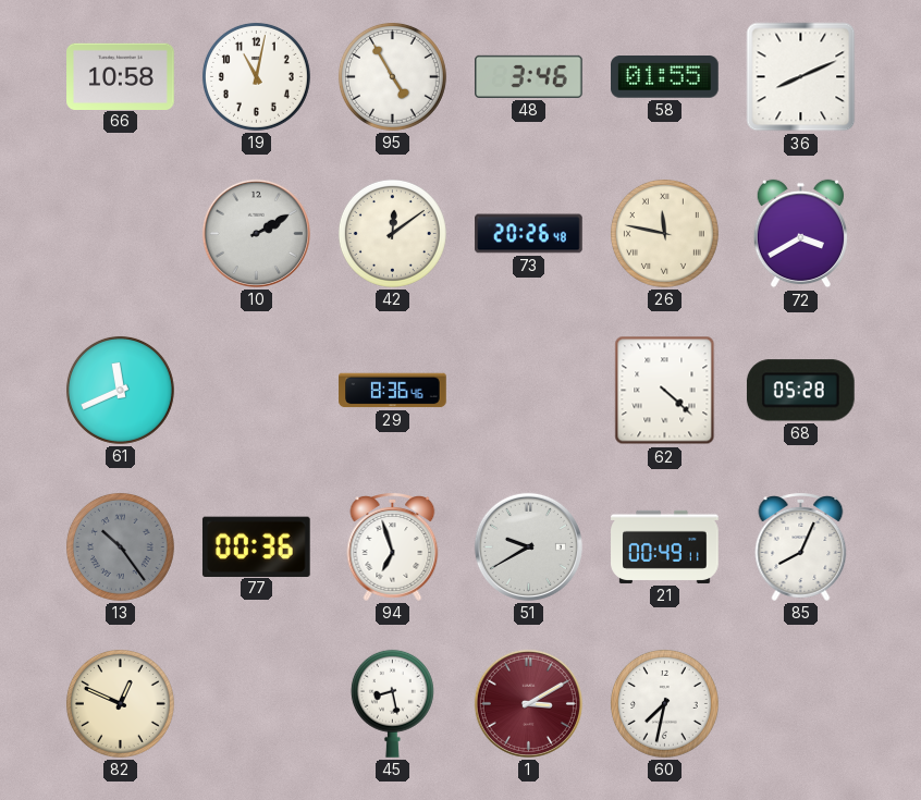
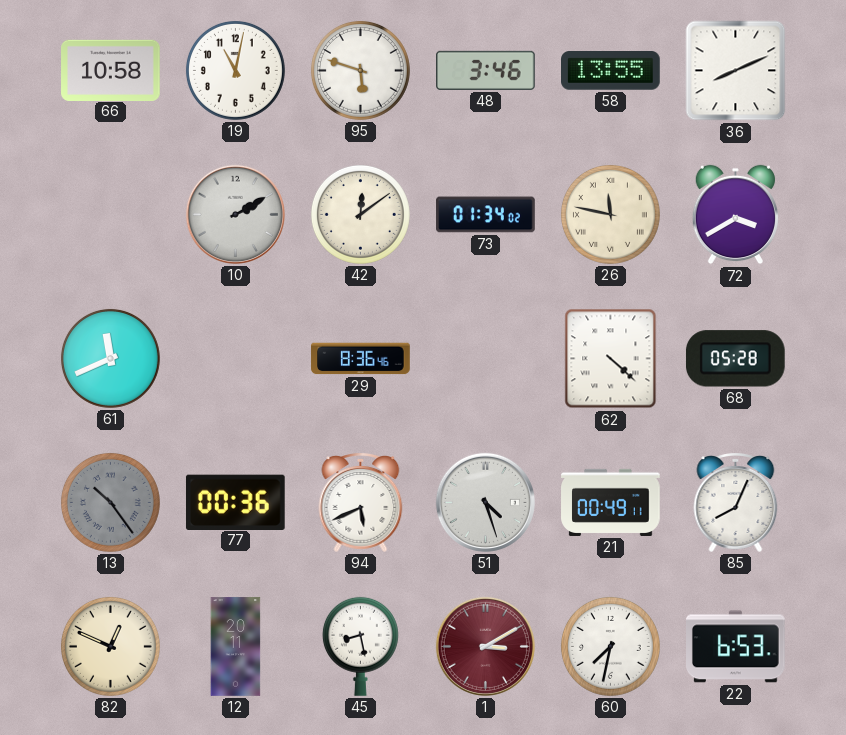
95: 4:55 -> 5:48 (360, 70)
58: 01:55 -> 13:55 (611, 71)
73: 20:26 -> 01:34 (486, 215)
94: 6:57 -> 5:41 (361, 502)
51: 9:40 -> 4:27 (485, 502)
12: none -> 20:11 (236, 647)
22: none -> 6:53 (736, 647)
